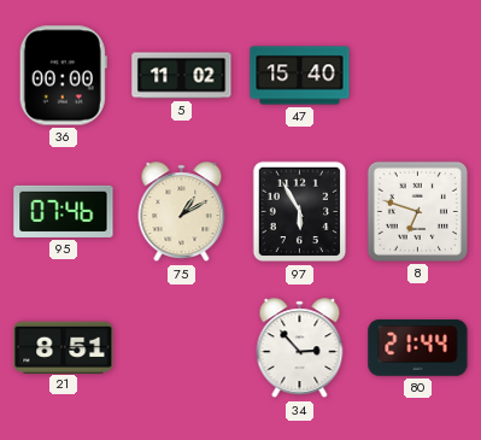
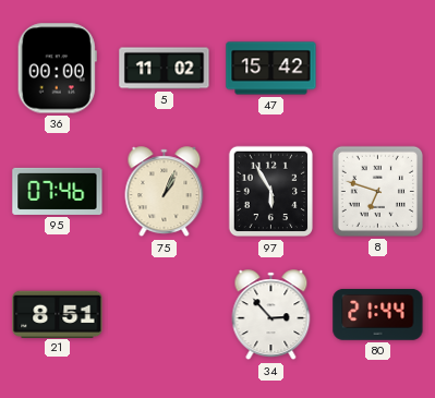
47: 15:40 -> 15:42 (271, 69)
75: 1:10 -> 1:04 (165, 192)
